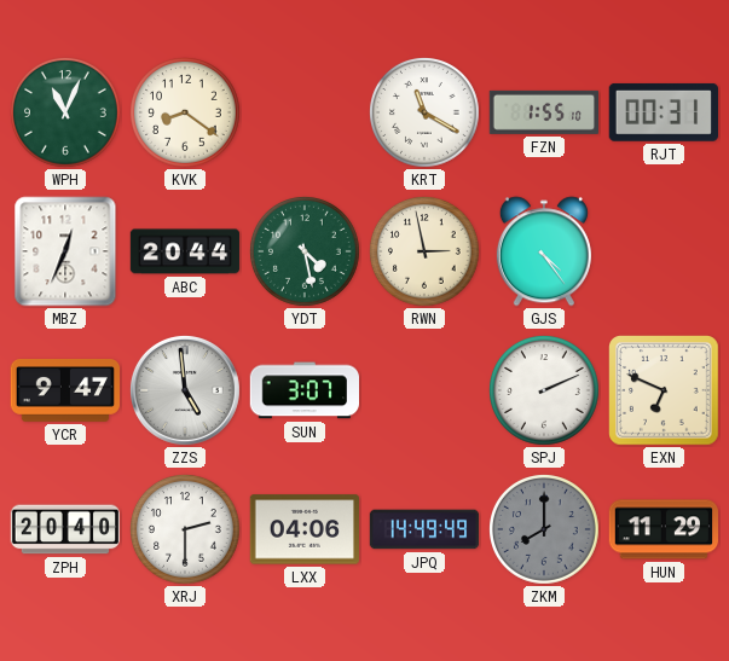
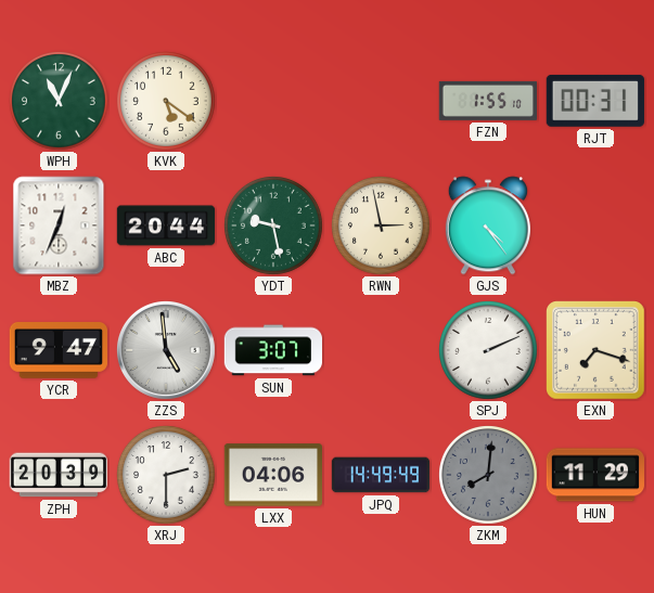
KVK: 8:21 -> 5:21 (167, 102)
KRT: 11:20 -> none (426, 114)
YDT: 4:28 -> 9:28 (274, 227)
EXN: 6:49 -> 7:18 (597, 351)
ZPH: 20:40 -> 20:39 (57, 475)
ZKM: 8:00 -> 8:01 (489, 476)
